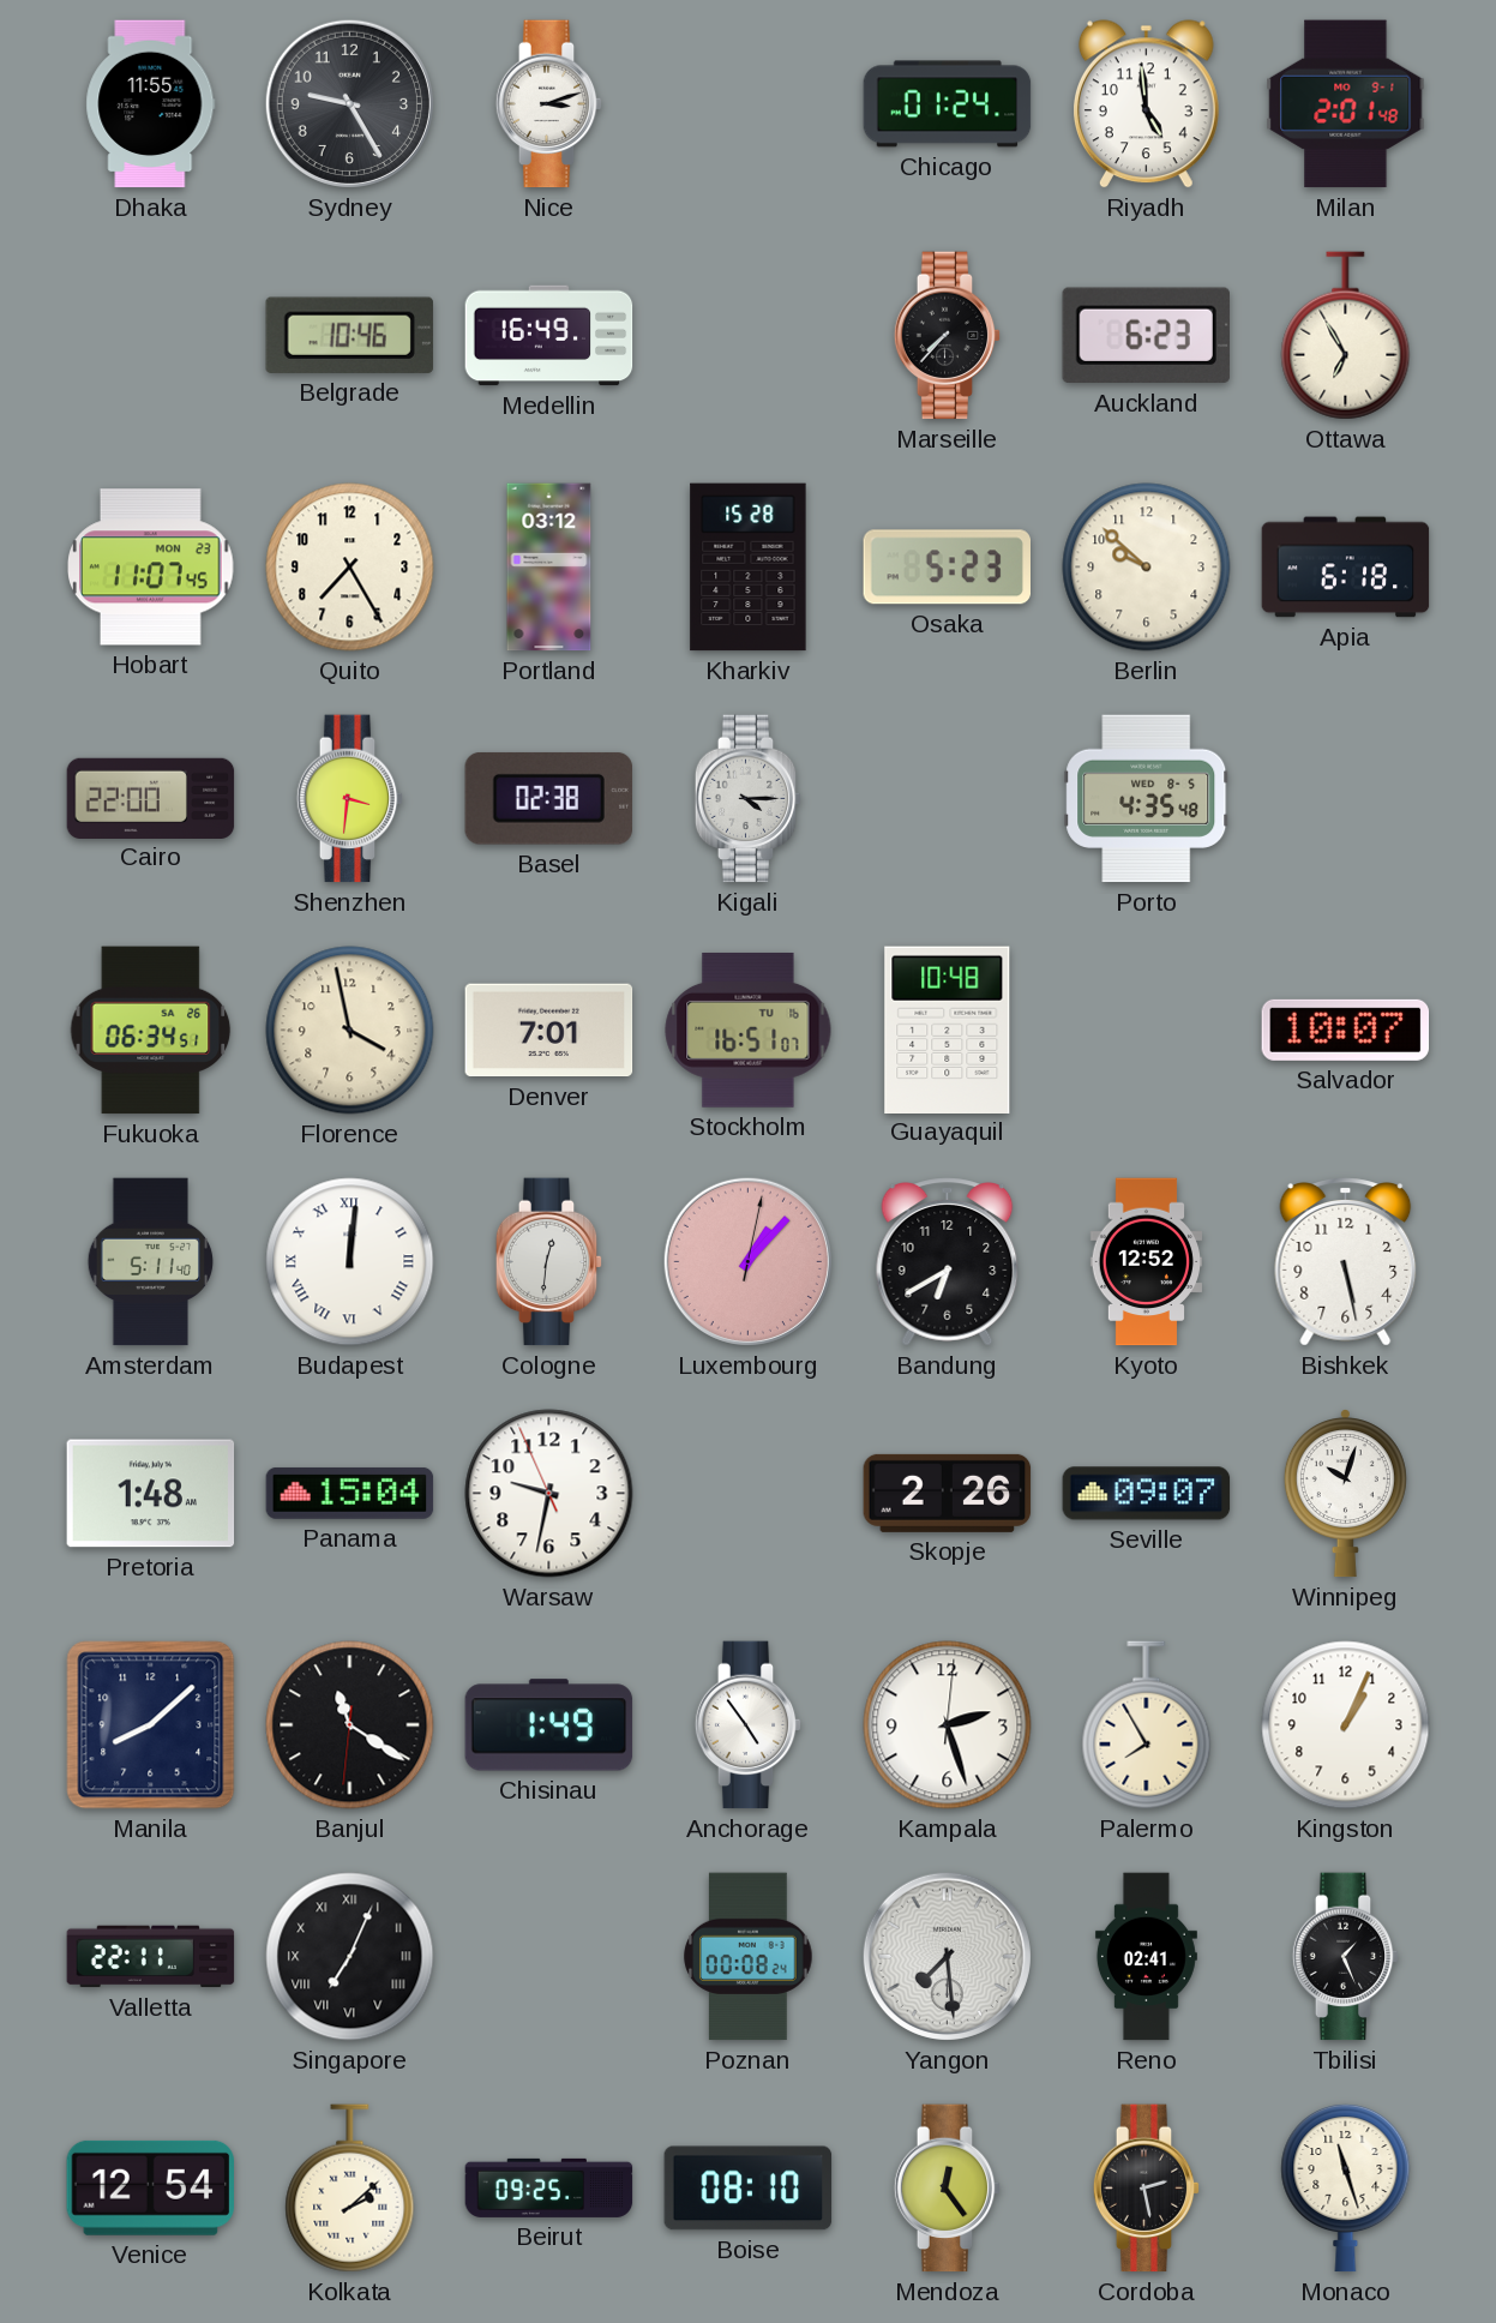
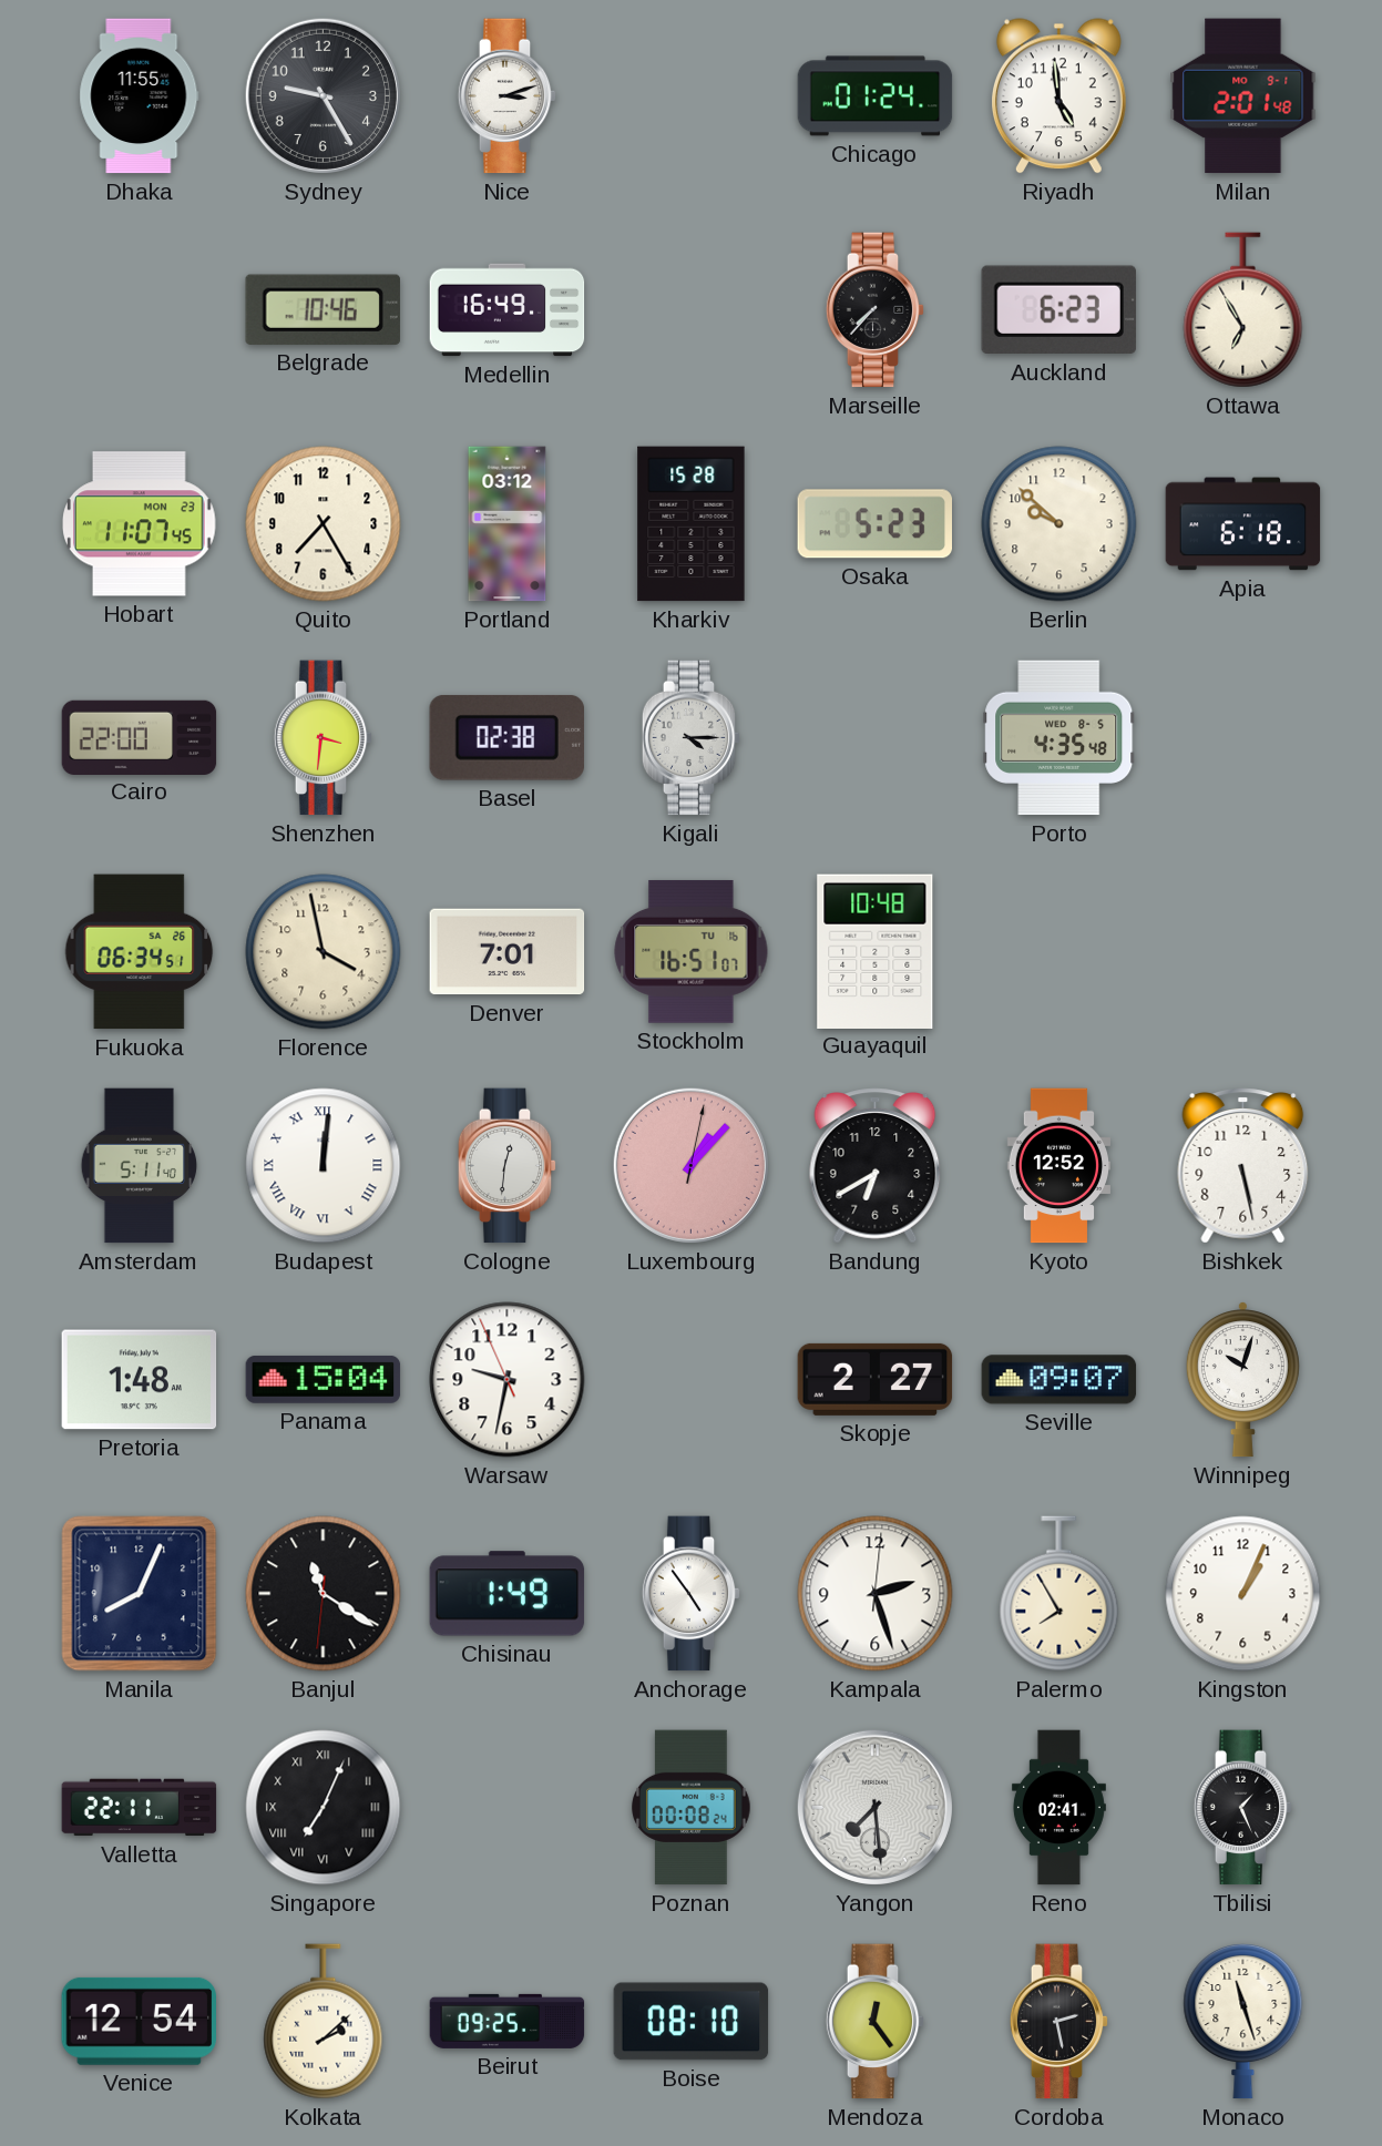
Salvador: 10:07 -> none (1346, 1030)
Skopje: 2:26 -> 2:27 (876, 1379)
Manila: 8:08 -> 8:04 (140, 1594)
